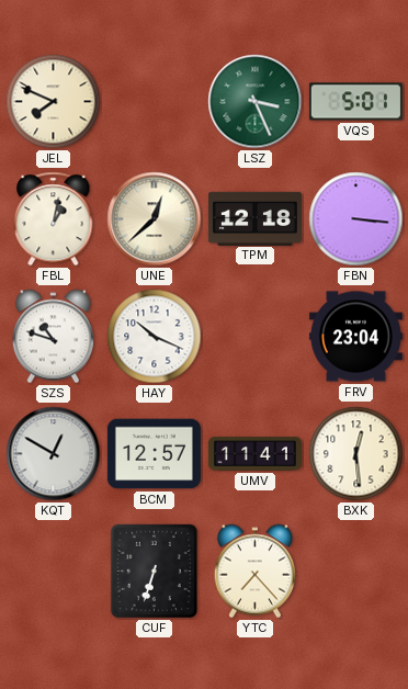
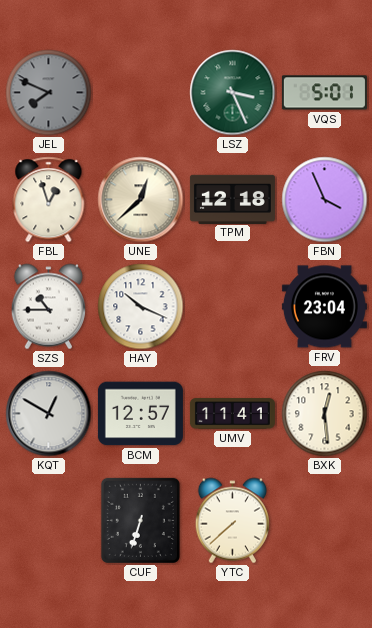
JEL dial: cream -> grey (49, 93)
FBL: 1:02 -> 12:57 (49, 200)
FBN: 3:16 -> 3:56 (325, 200)
SZS: 10:48 -> 10:45 (48, 307)
YTC: 7:23 -> 7:38 (232, 521)
